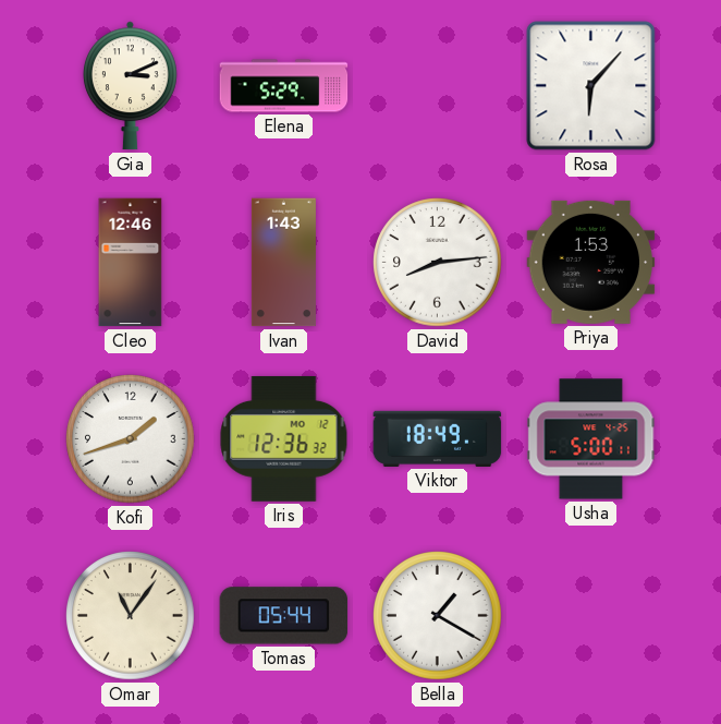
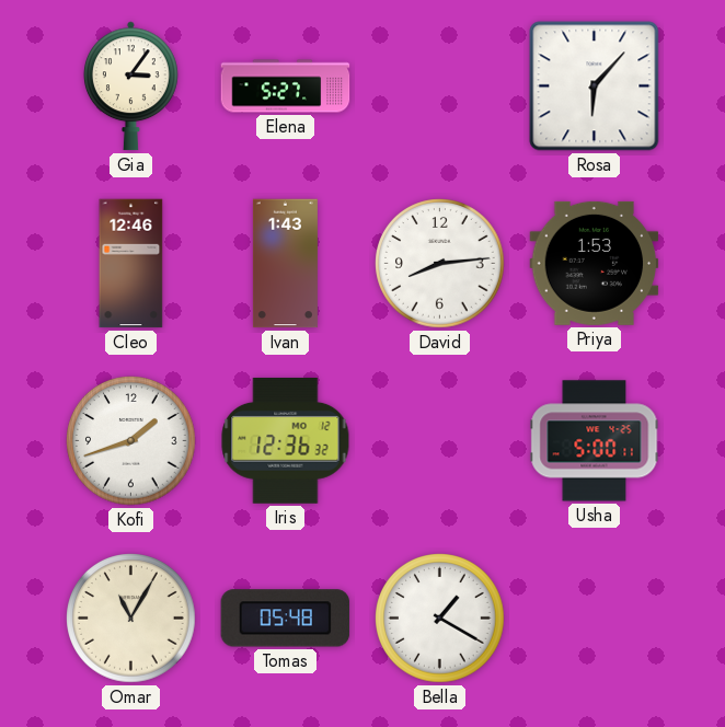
Gia: 3:11 -> 3:06 (130, 86)
Elena: 5:29 -> 5:27 (286, 86)
Viktor: 18:49 -> none (438, 438)
Omar: 11:06 -> 11:05 (131, 619)
Tomas: 05:44 -> 05:48 (286, 619)
